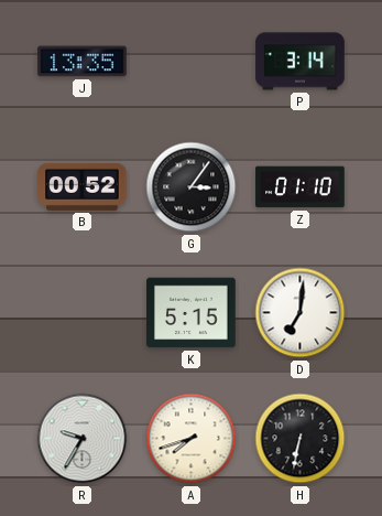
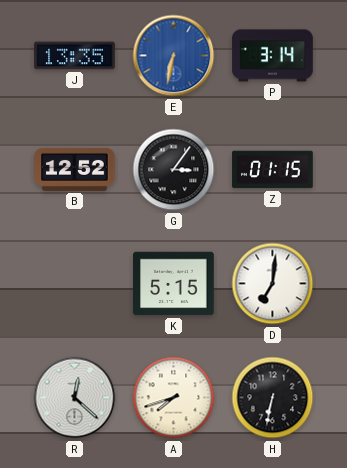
E: none -> 6:32 (174, 56)
B: 00:52 -> 12:52 (75, 169)
Z: 01:10 -> 01:15 (273, 170)
R: 9:35 -> 12:22 (75, 398)
